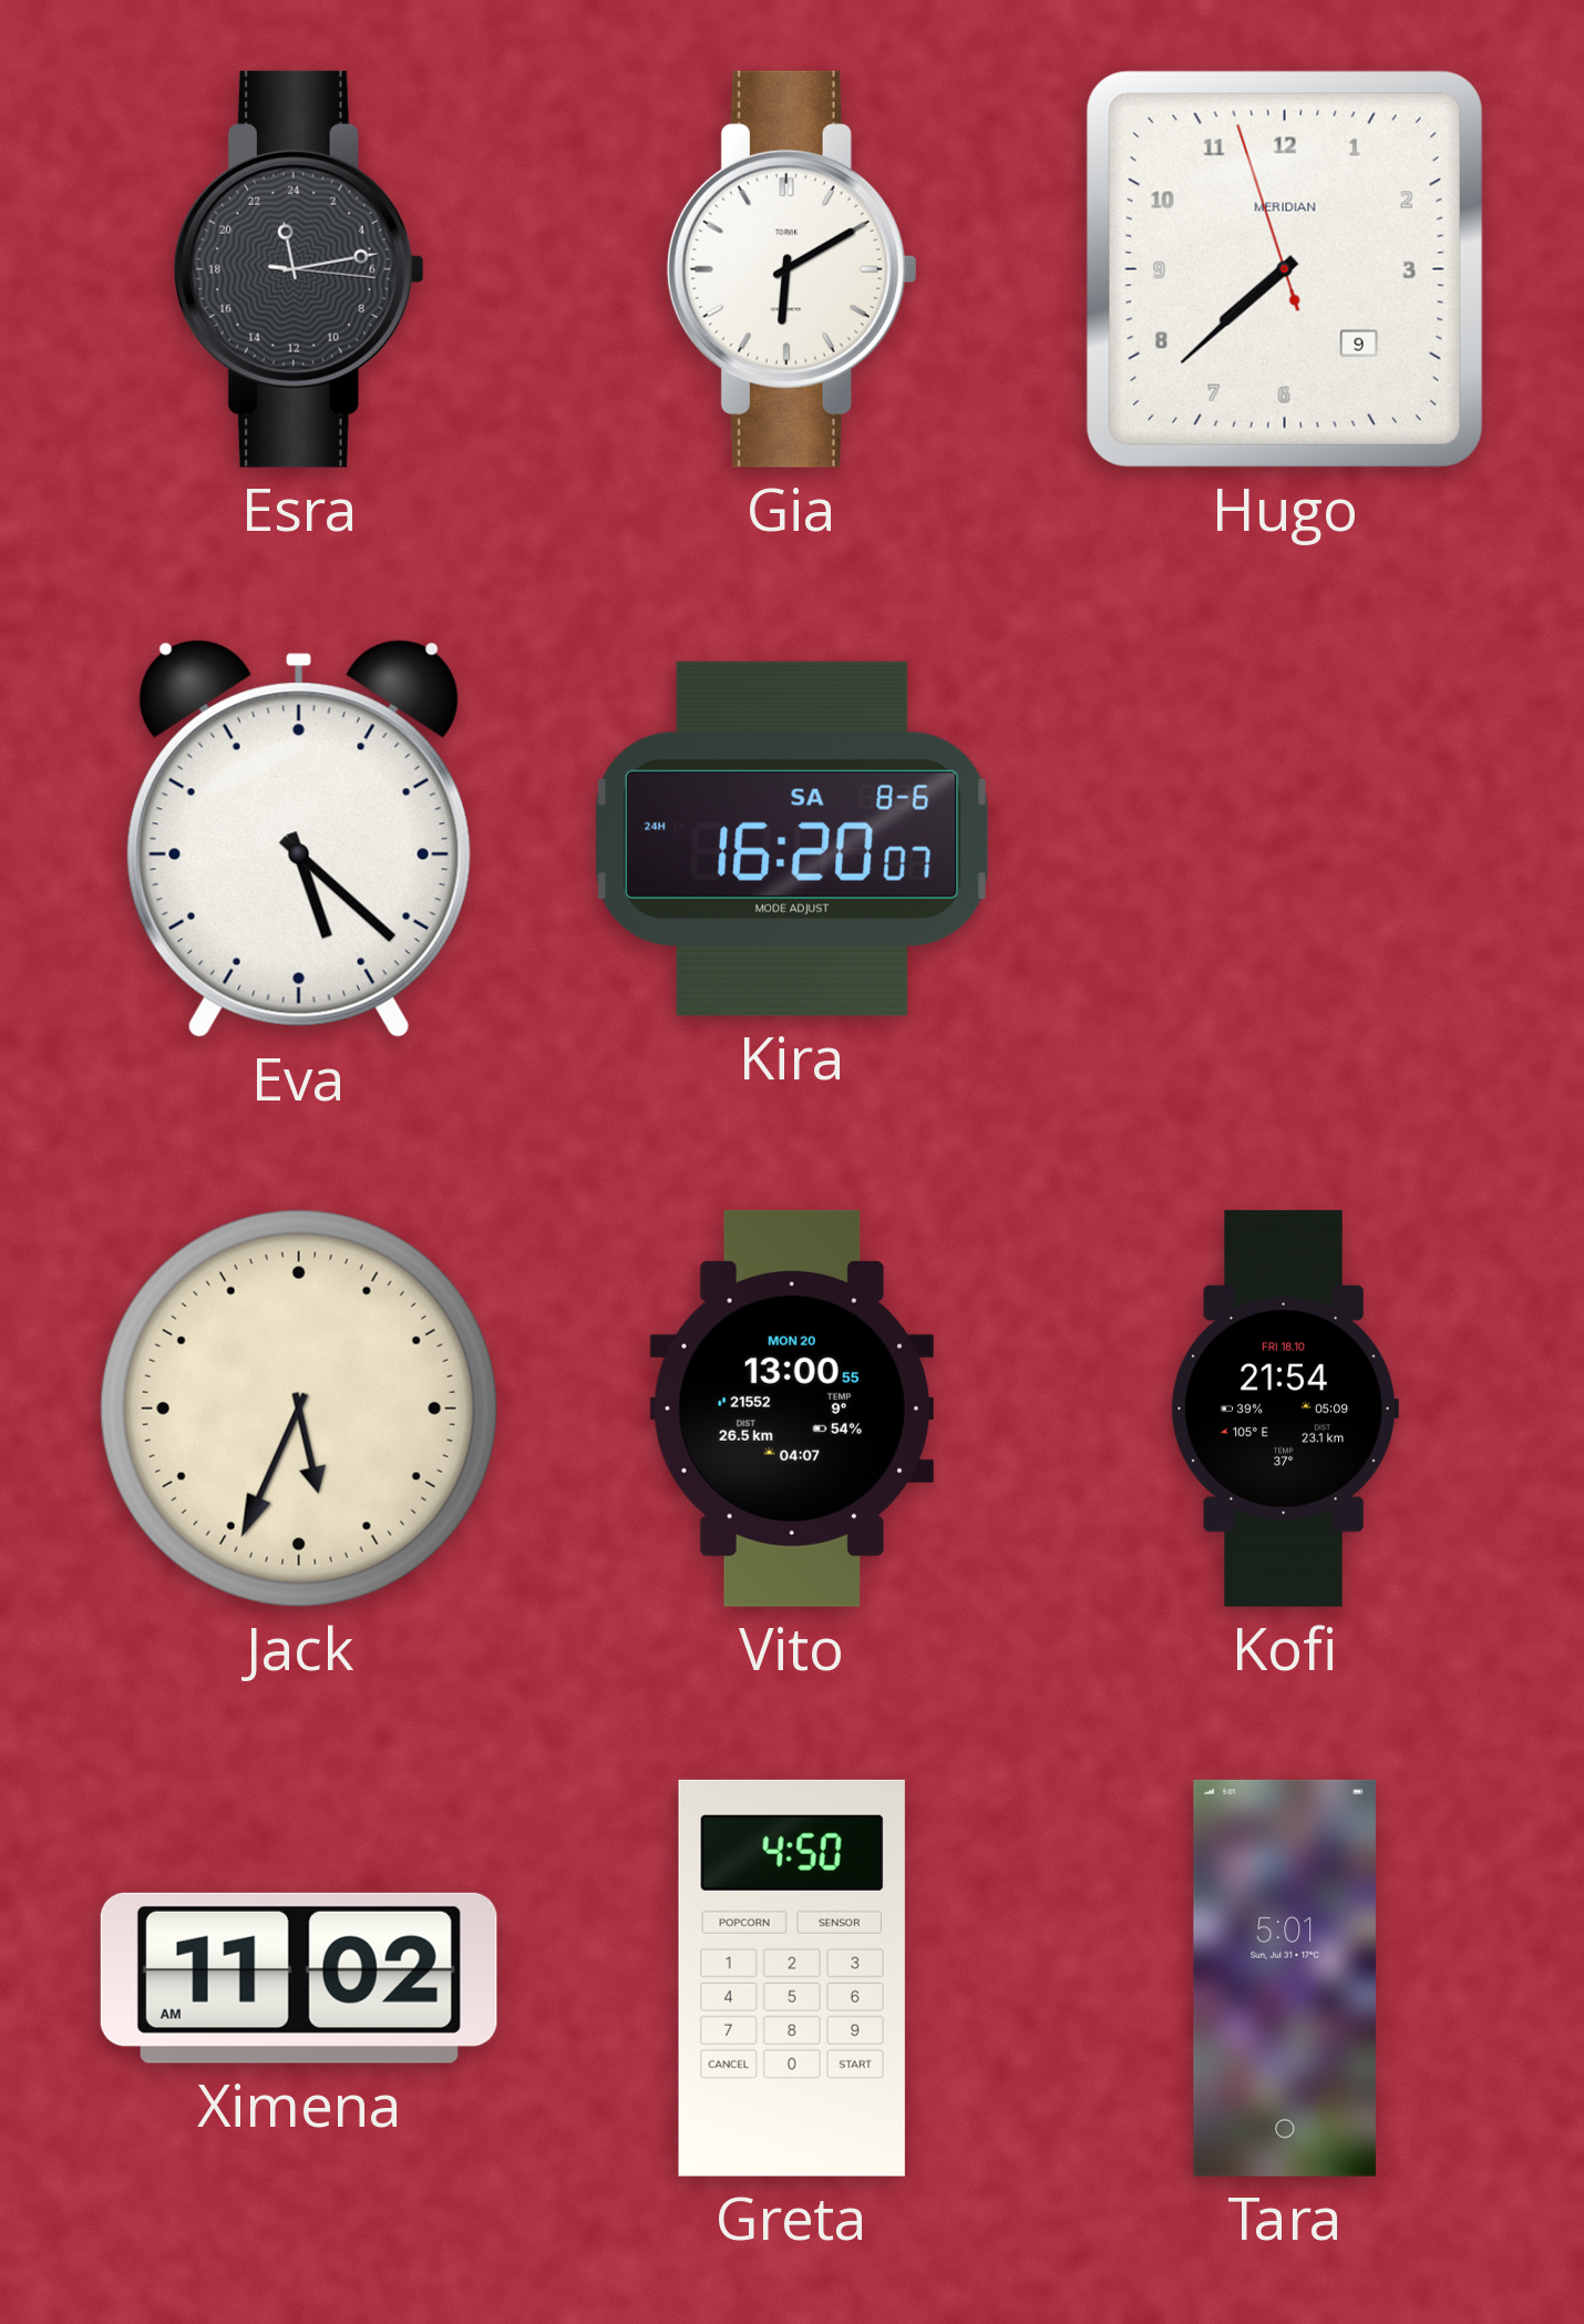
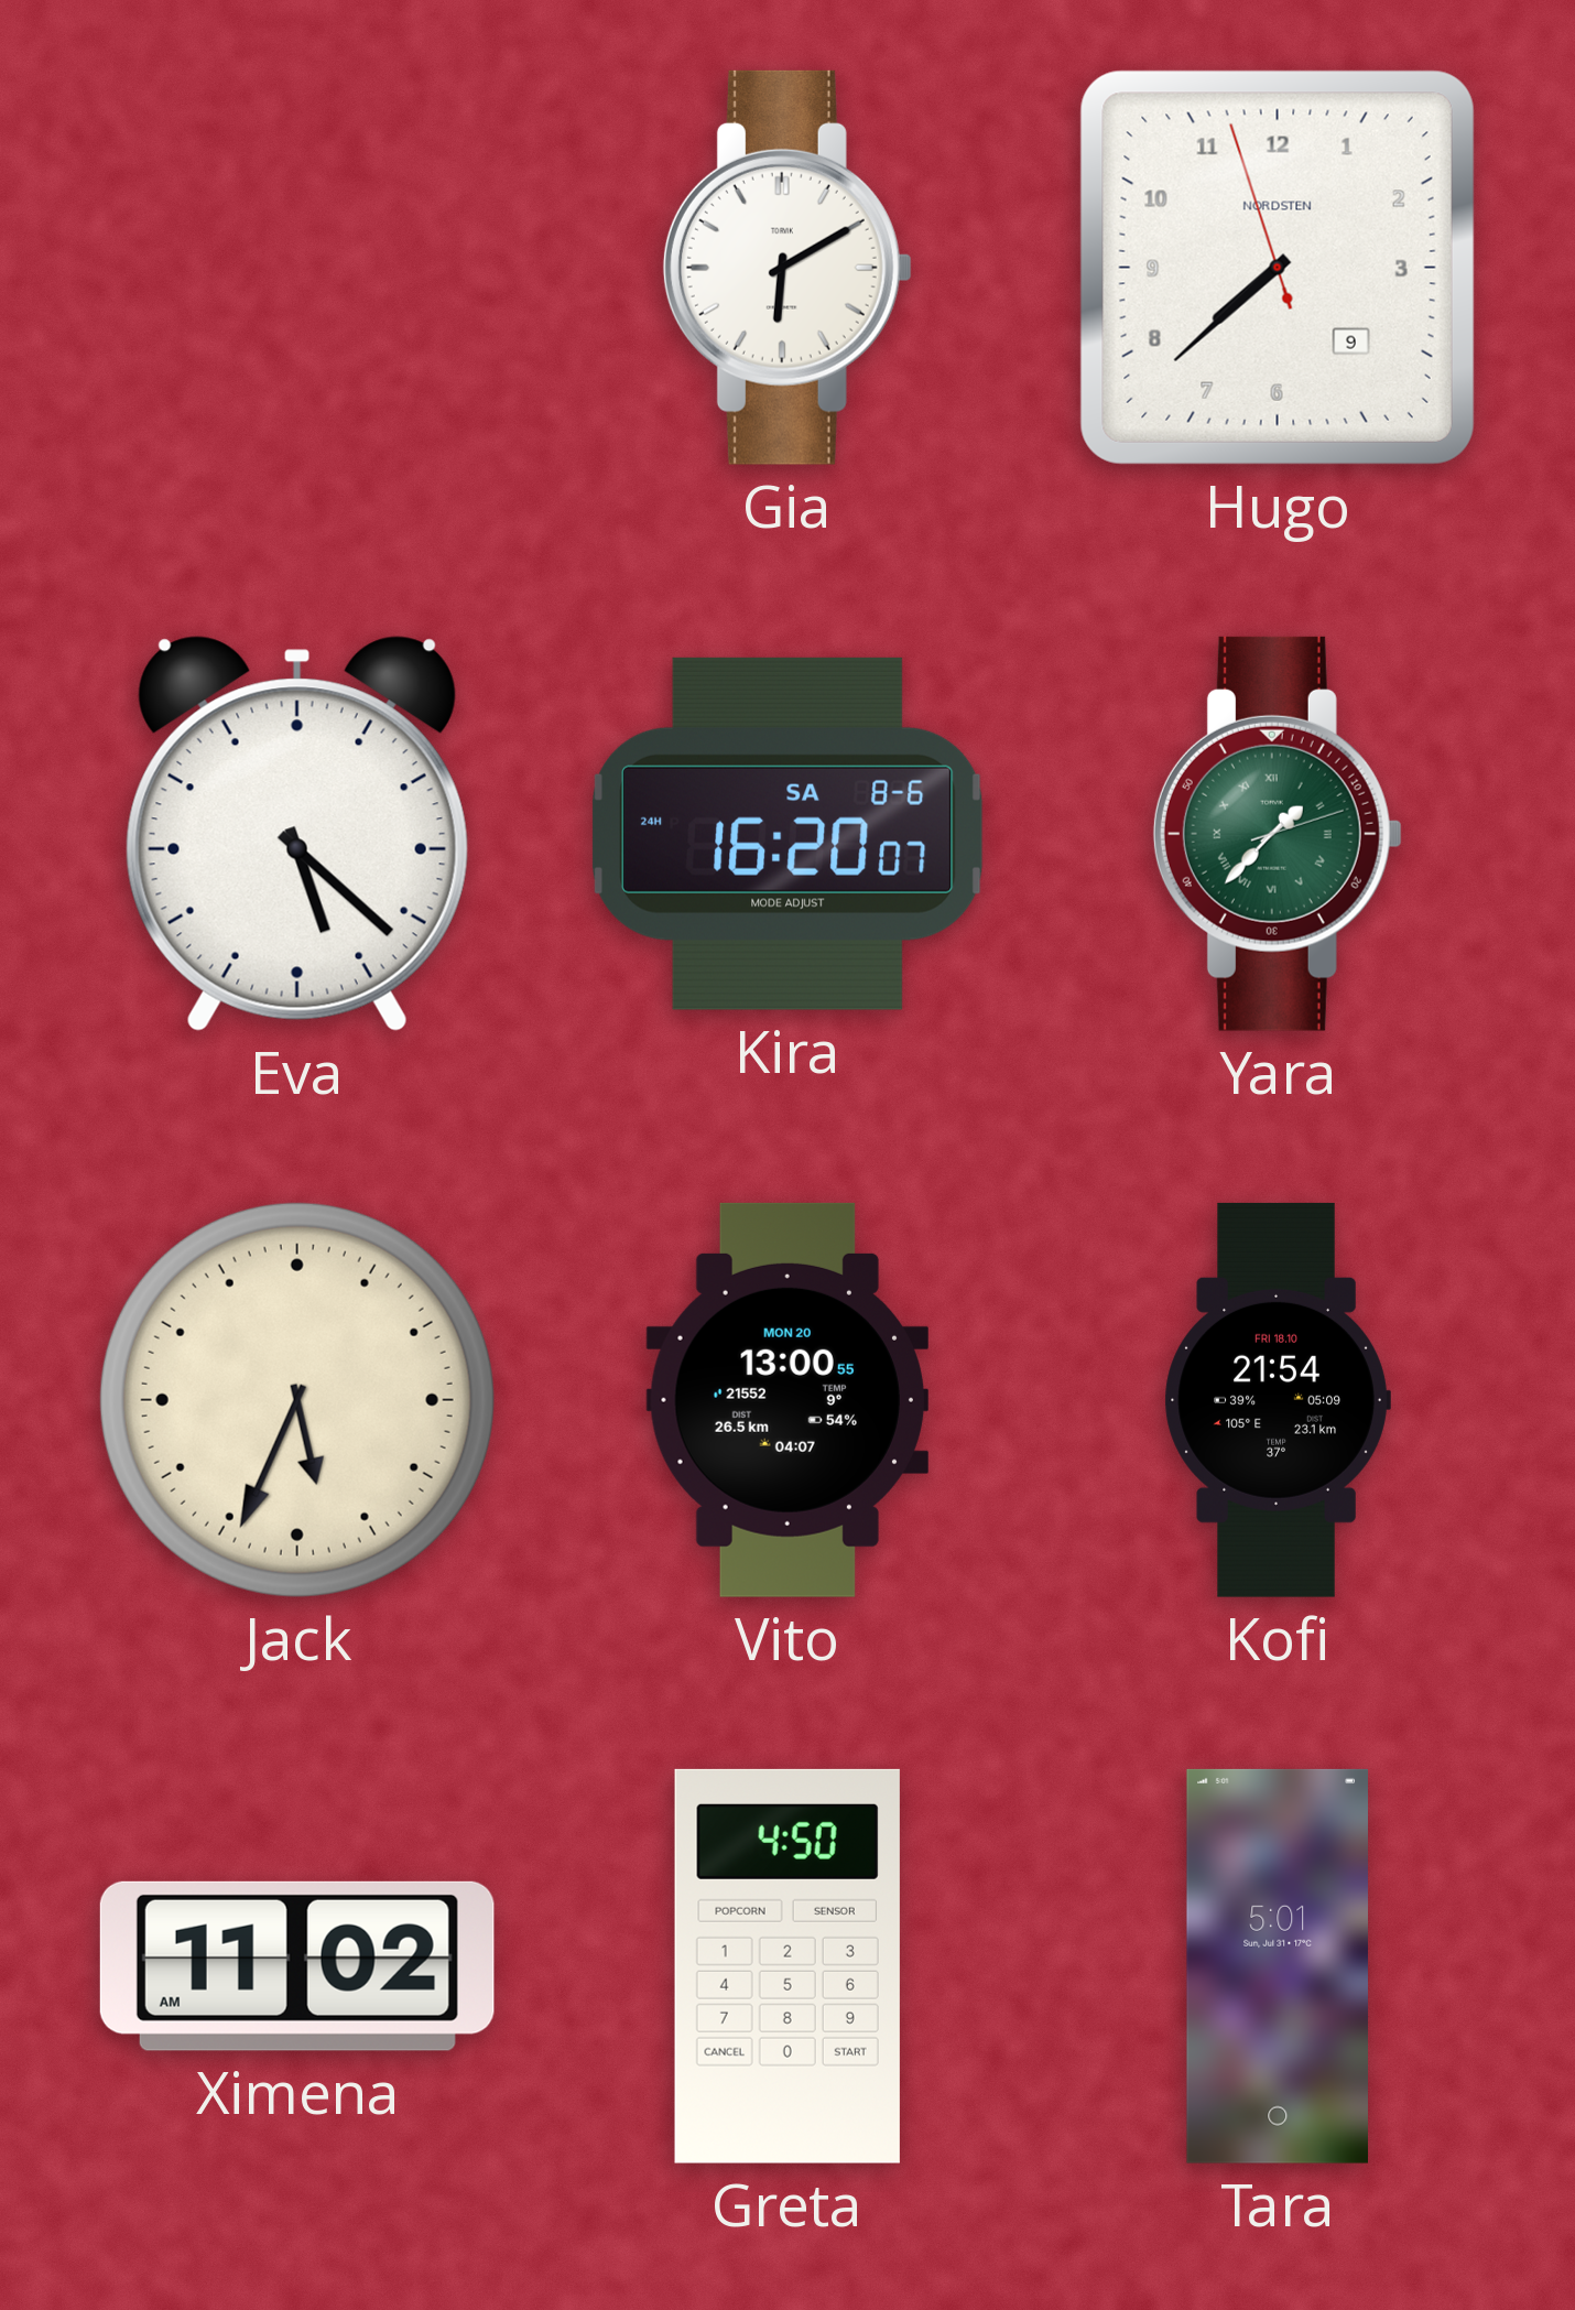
Esra: 23:13 -> none (299, 269)
Hugo brand: MERIDIAN -> NORDSTEN (1278, 268)
Yara: none -> 1:37 (1278, 834)
